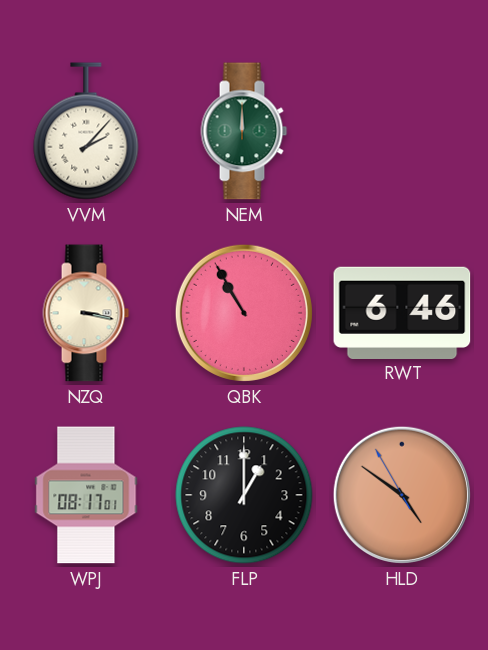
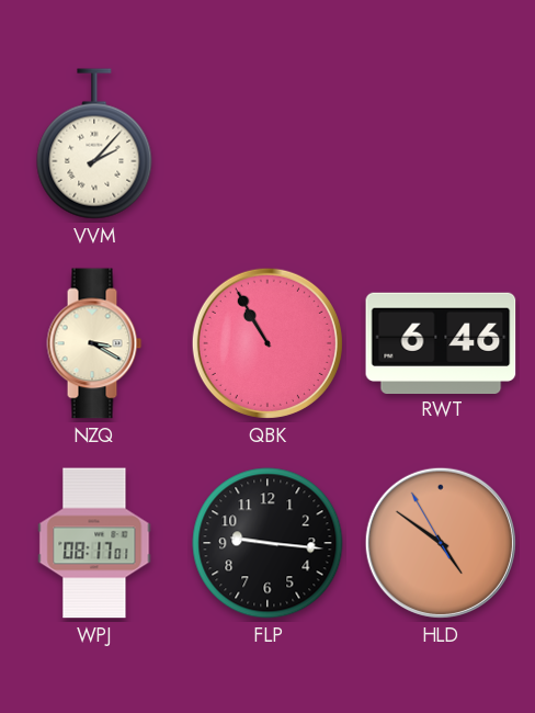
NEM: 12:00 -> none (244, 131)
NZQ: 3:17 -> 3:20 (94, 343)
FLP: 1:00 -> 9:16 (267, 543)
